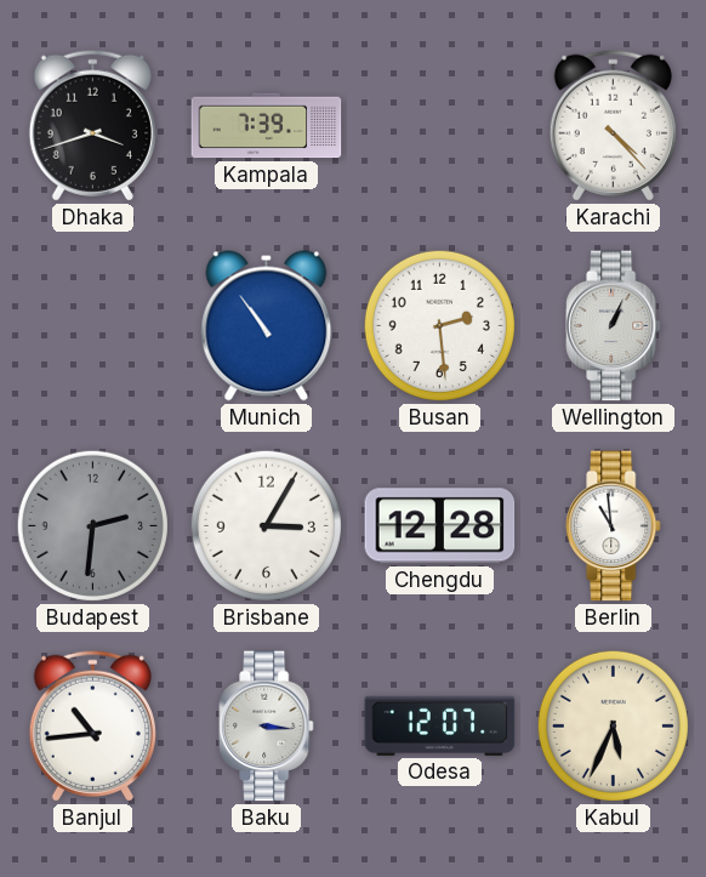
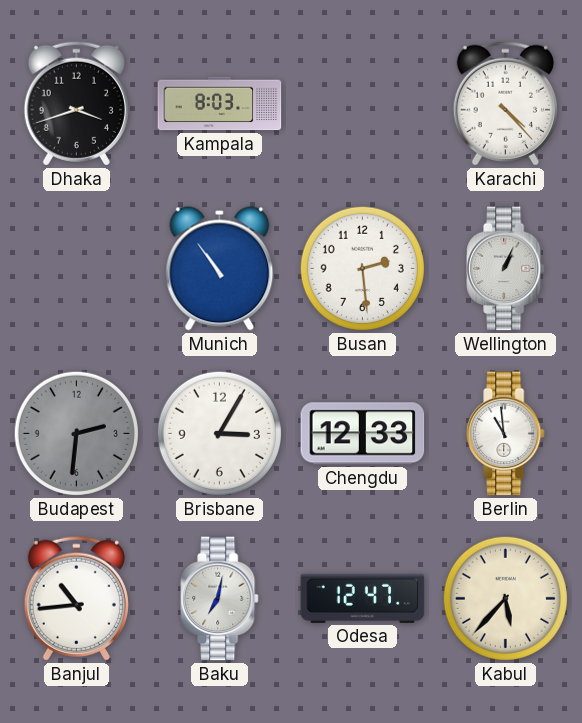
Kampala: 7:39 -> 8:03 (220, 104)
Chengdu: 12:28 -> 12:33 (363, 434)
Baku: 3:16 -> 7:02 (220, 599)
Odesa: 12:07 -> 12:47 (363, 598)
Kabul: 5:34 -> 5:37 (505, 598)
